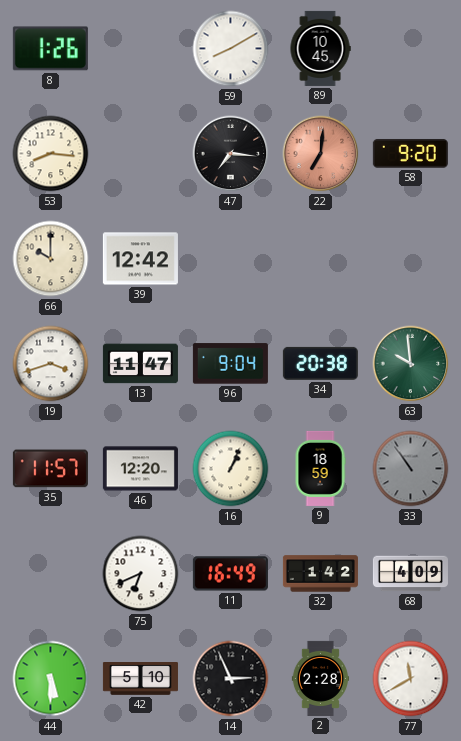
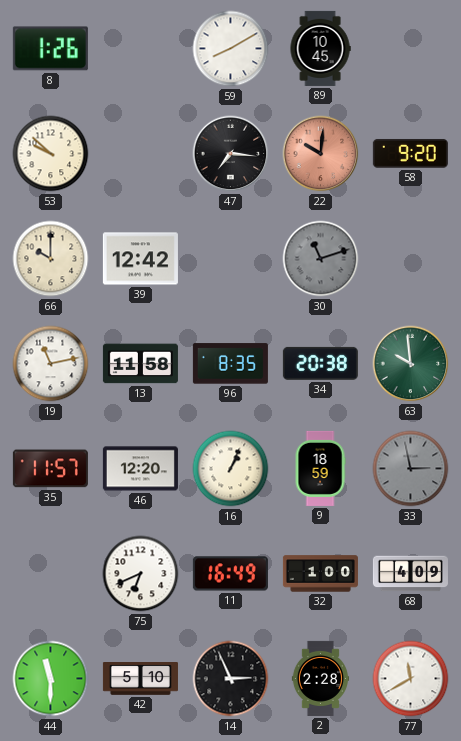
53: 8:16 -> 9:52 (51, 154)
22: 7:01 -> 10:01 (321, 154)
30: none -> 11:12 (321, 259)
19: 3:42 -> 11:13 (51, 364)
13: 11:47 -> 11:58 (140, 364)
96: 9:04 -> 8:35 (230, 364)
33: 10:54 -> 2:58 (411, 469)
32: 1:42 -> 1:00 (320, 574)
44: 5:30 -> 11:30 (51, 679)
